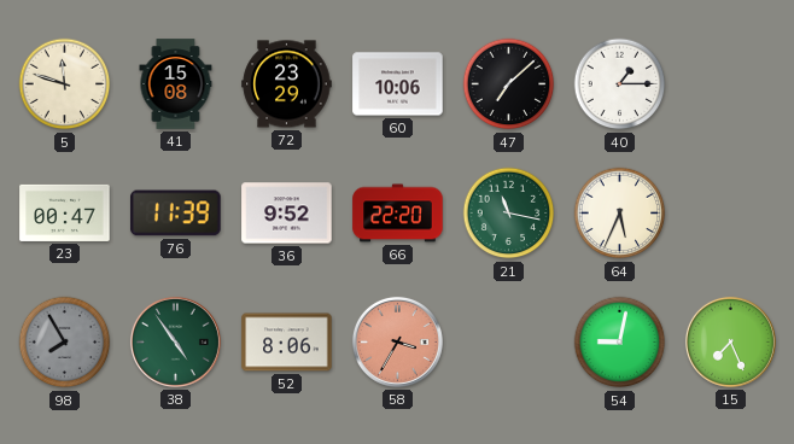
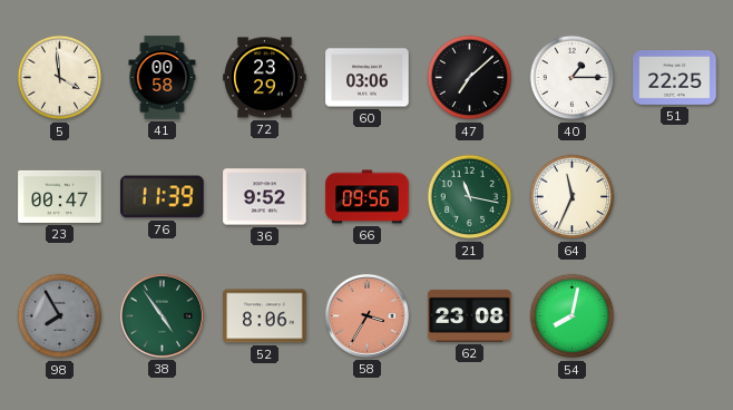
5: 11:48 -> 3:59 (60, 78)
41: 15:08 -> 00:58 (163, 78)
60: 10:06 -> 03:06 (368, 78)
51: none -> 22:25 (675, 78)
66: 22:20 -> 09:56 (368, 197)
64: 5:34 -> 11:34 (573, 197)
62: none -> 23:08 (470, 315)
54: 9:02 -> 8:02 (573, 316)
15: 7:26 -> none (730, 341)
